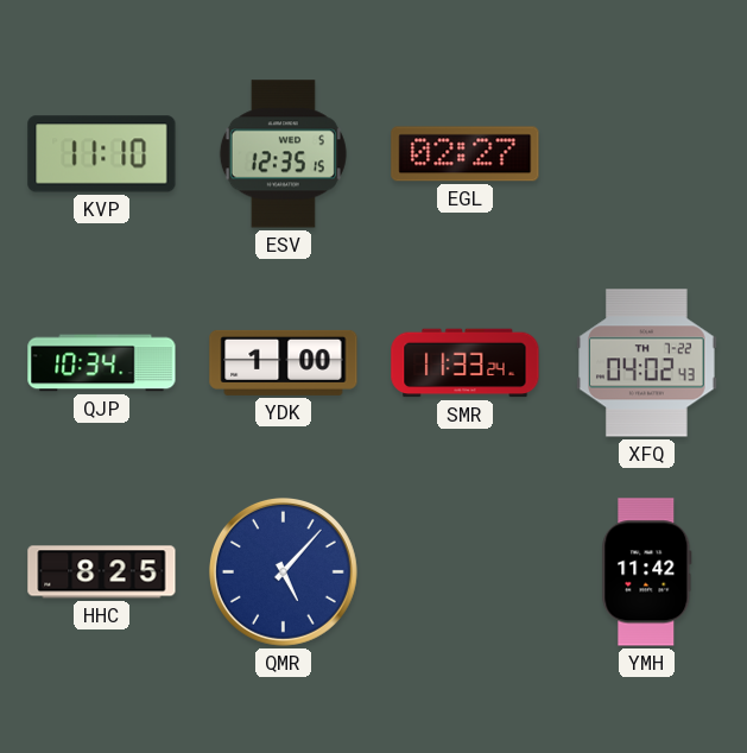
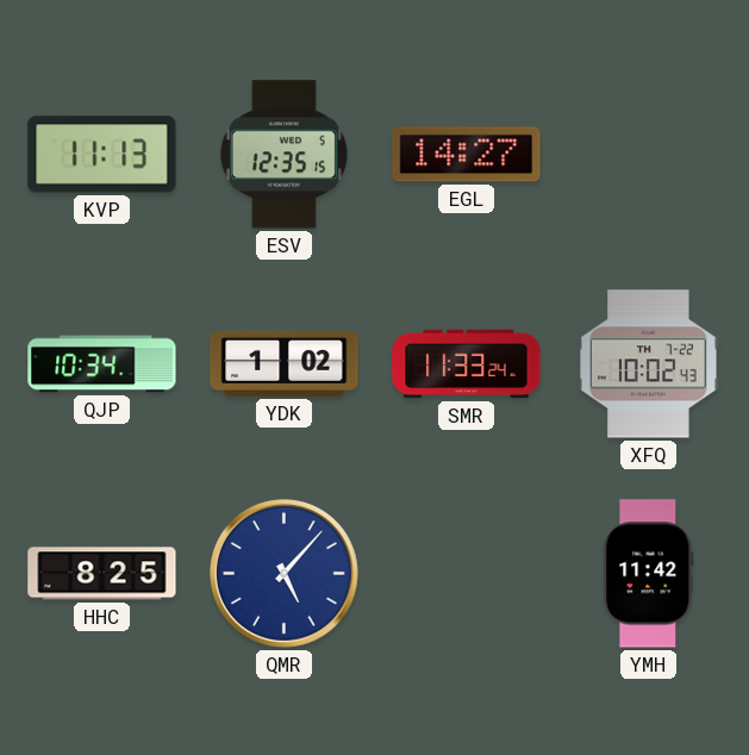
KVP: 11:10 -> 11:13 (102, 155)
EGL: 02:27 -> 14:27 (467, 155)
YDK: 1:00 -> 1:02 (285, 363)
XFQ: 04:02 -> 10:02 (649, 364)
